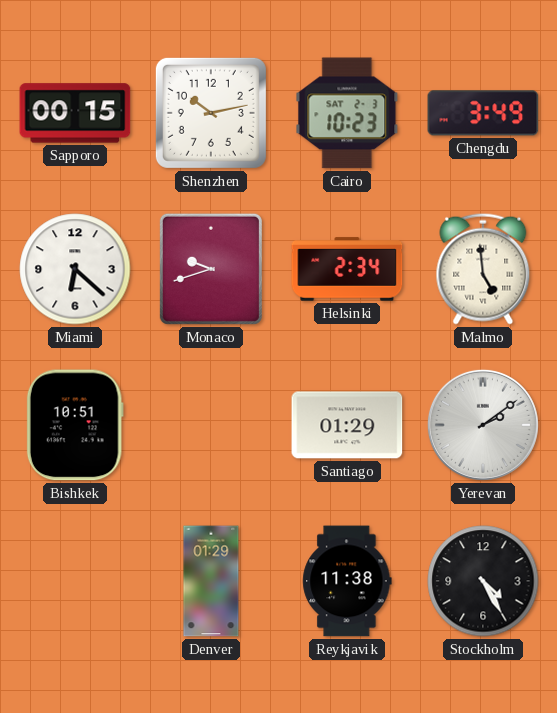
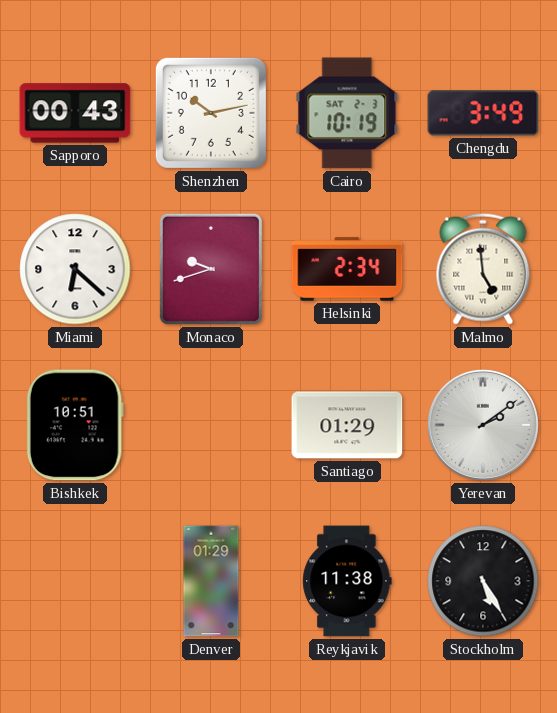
Sapporo: 00:15 -> 00:43 (75, 113)
Cairo: 10:23 -> 10:19 (347, 113)
Stockholm: 4:25 -> 5:25 (483, 581)
